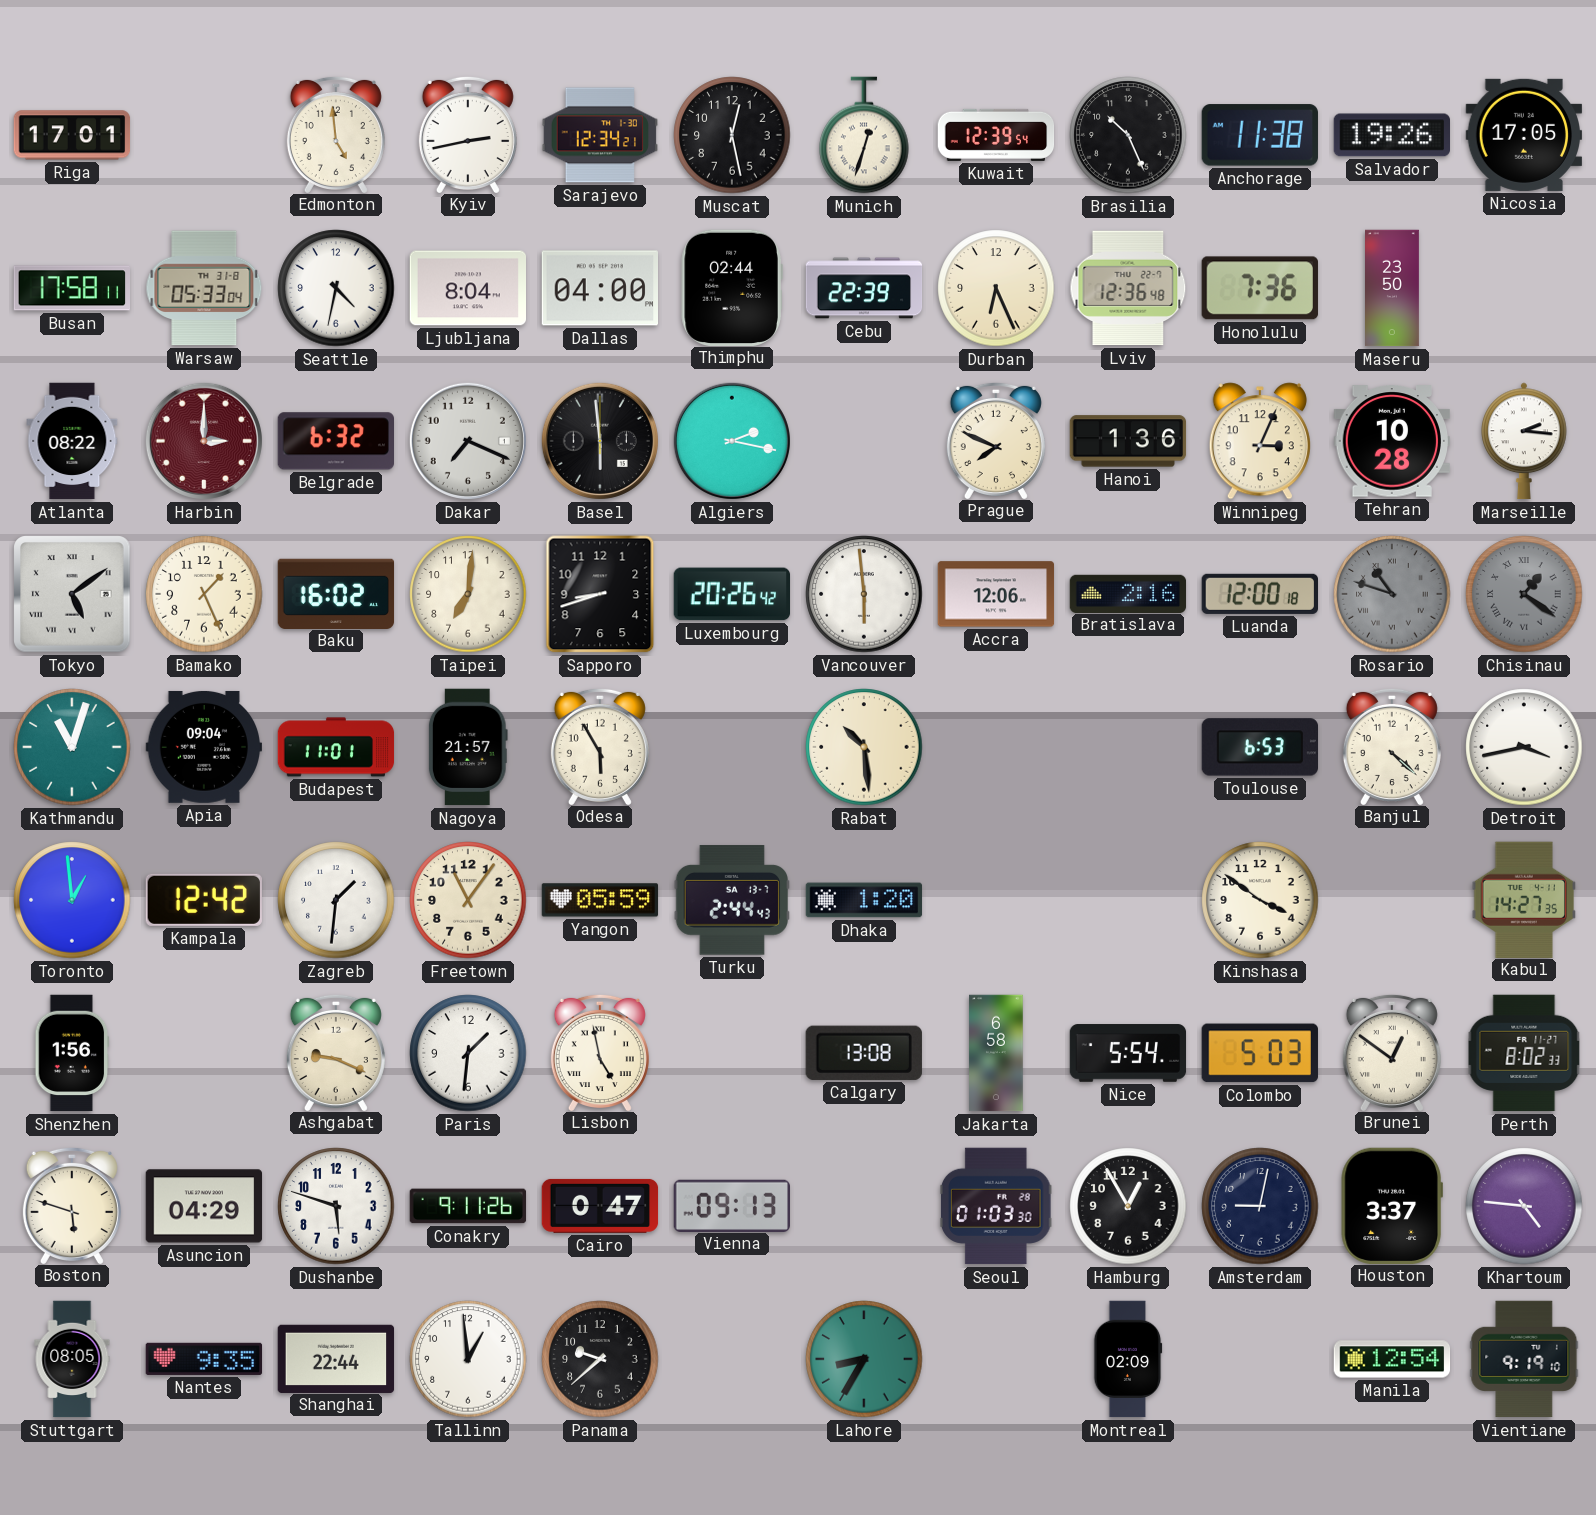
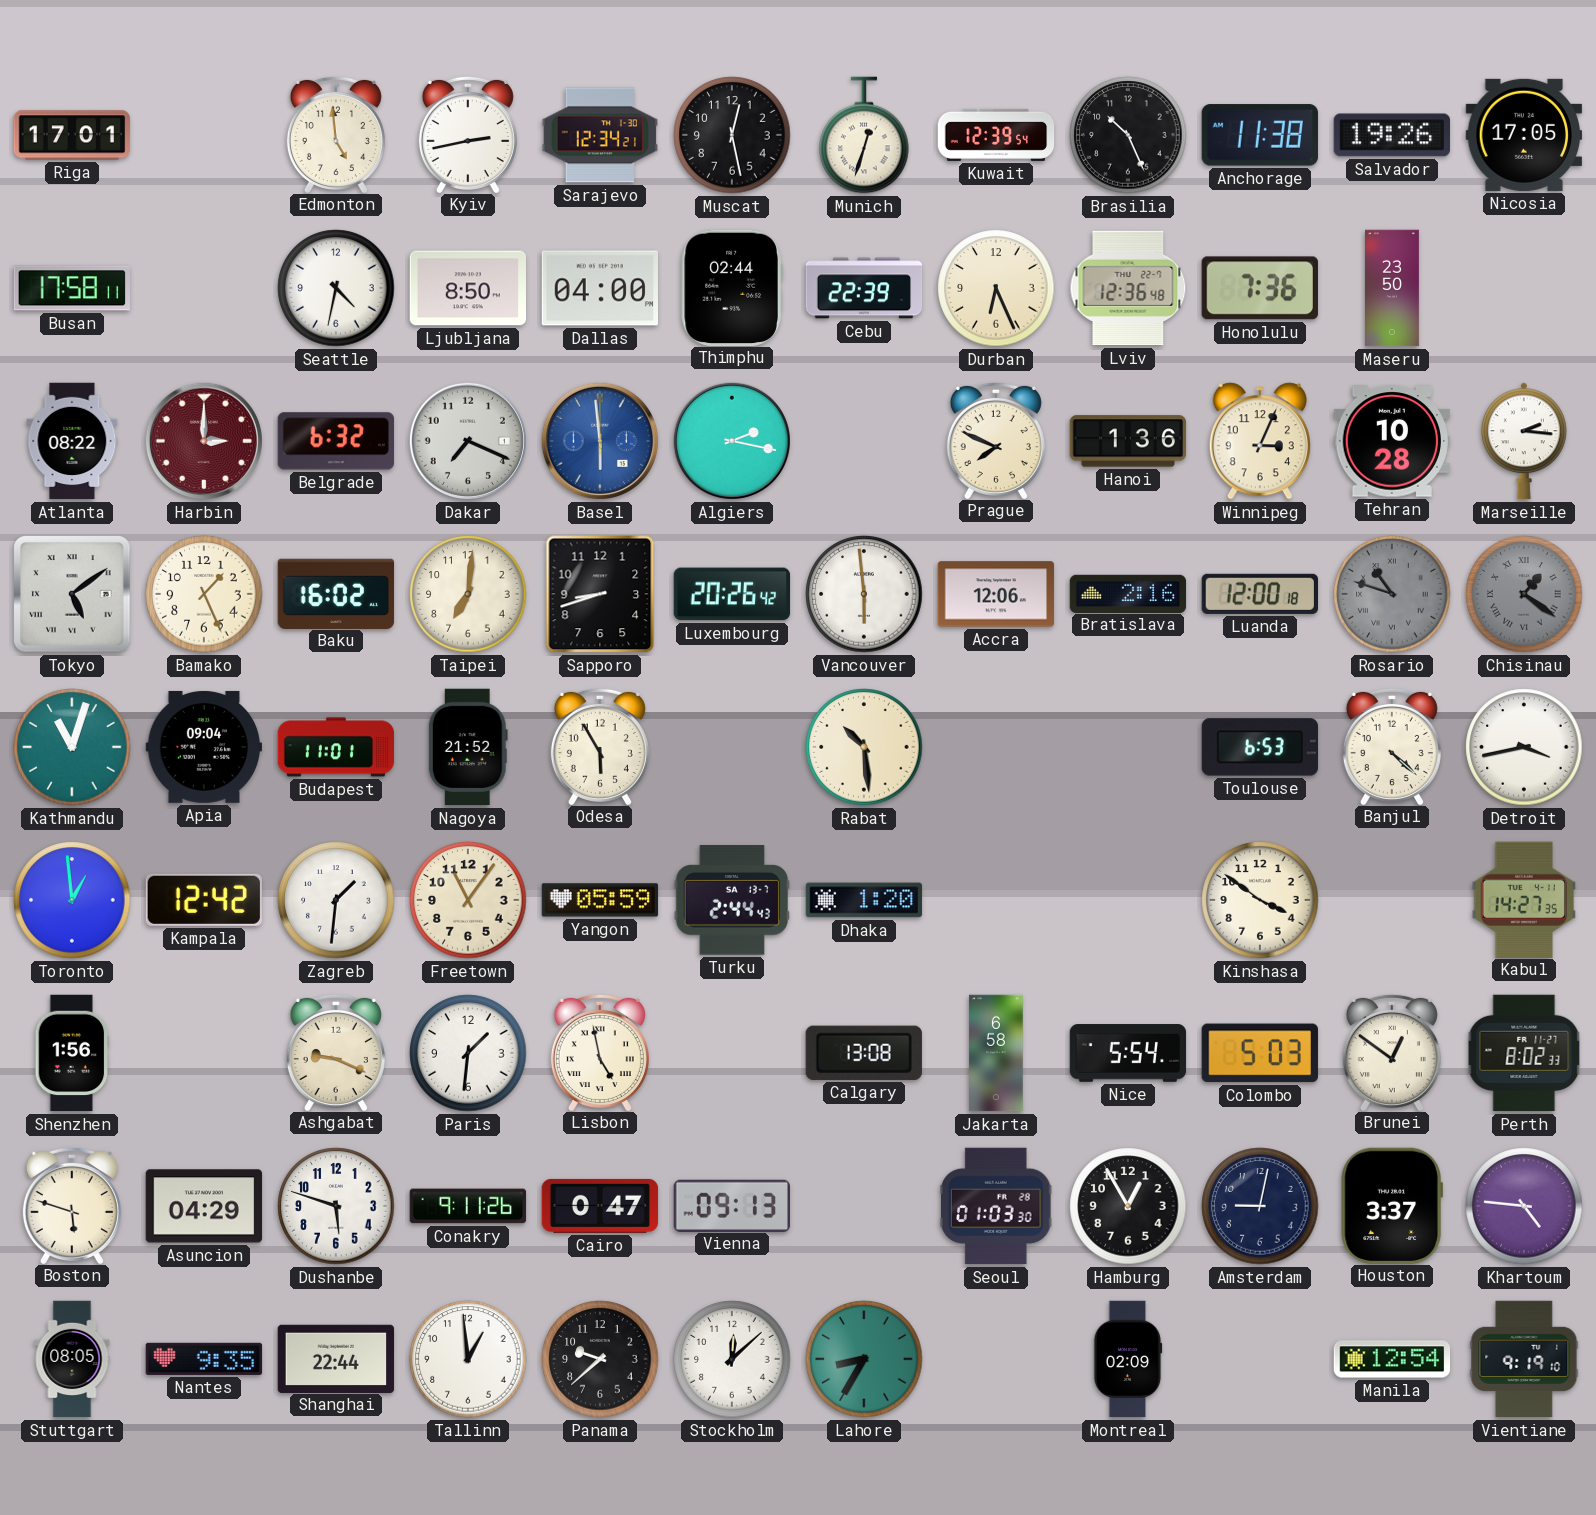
Warsaw: 05:33 -> none (204, 288)
Ljubljana: 8:04 -> 8:50 (468, 288)
Basel dial: black -> blue (600, 441)
Nagoya: 21:57 -> 21:52 (468, 747)
Stockholm: none -> 12:08 (732, 1359)
